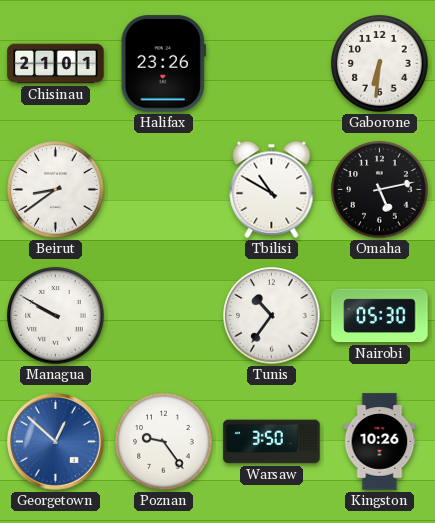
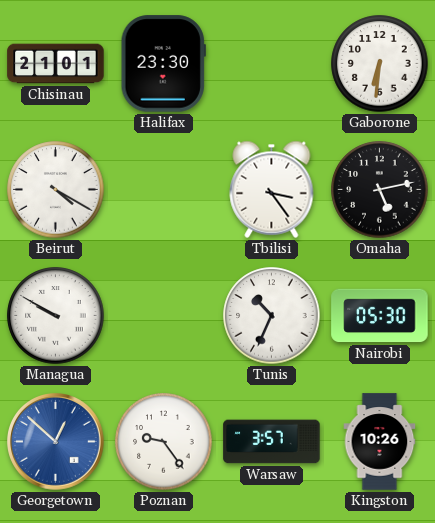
Halifax: 23:26 -> 23:30 (163, 64)
Beirut: 8:39 -> 4:20 (56, 190)
Tbilisi: 10:50 -> 3:24 (272, 189)
Tunis: 10:36 -> 10:34 (272, 316)
Warsaw: 3:50 -> 3:57 (272, 442)
